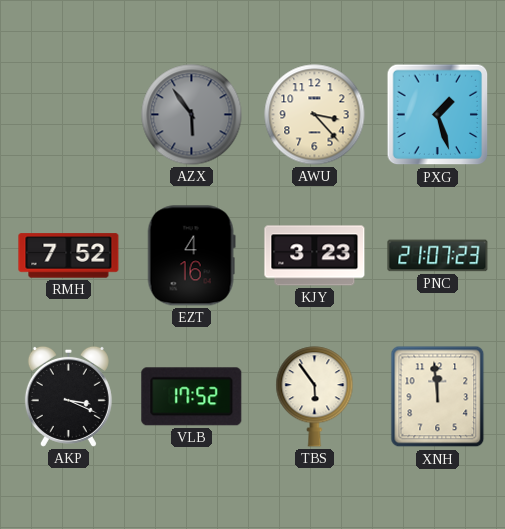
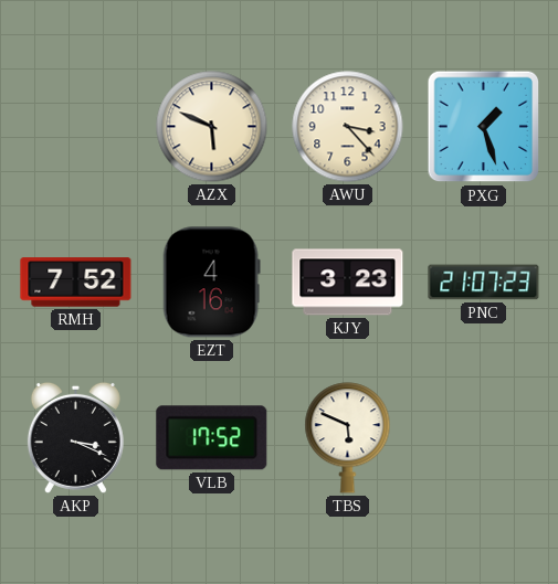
AZX: 5:54 -> 5:49 (212, 127)
AZX dial: grey -> cream (212, 127)
TBS: 5:54 -> 5:49 (348, 438)
XNH: 11:59 -> none (438, 397)
